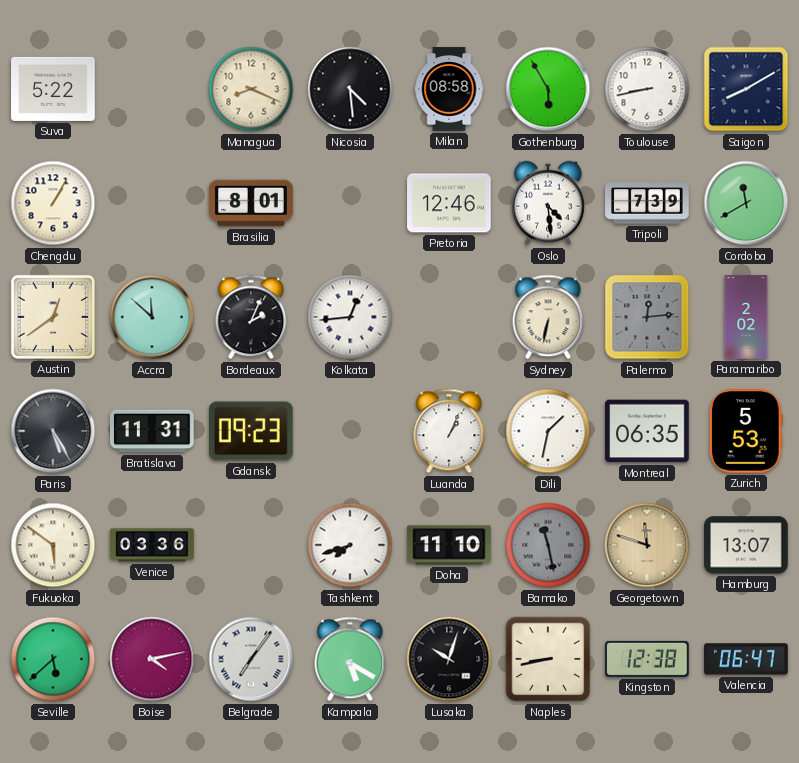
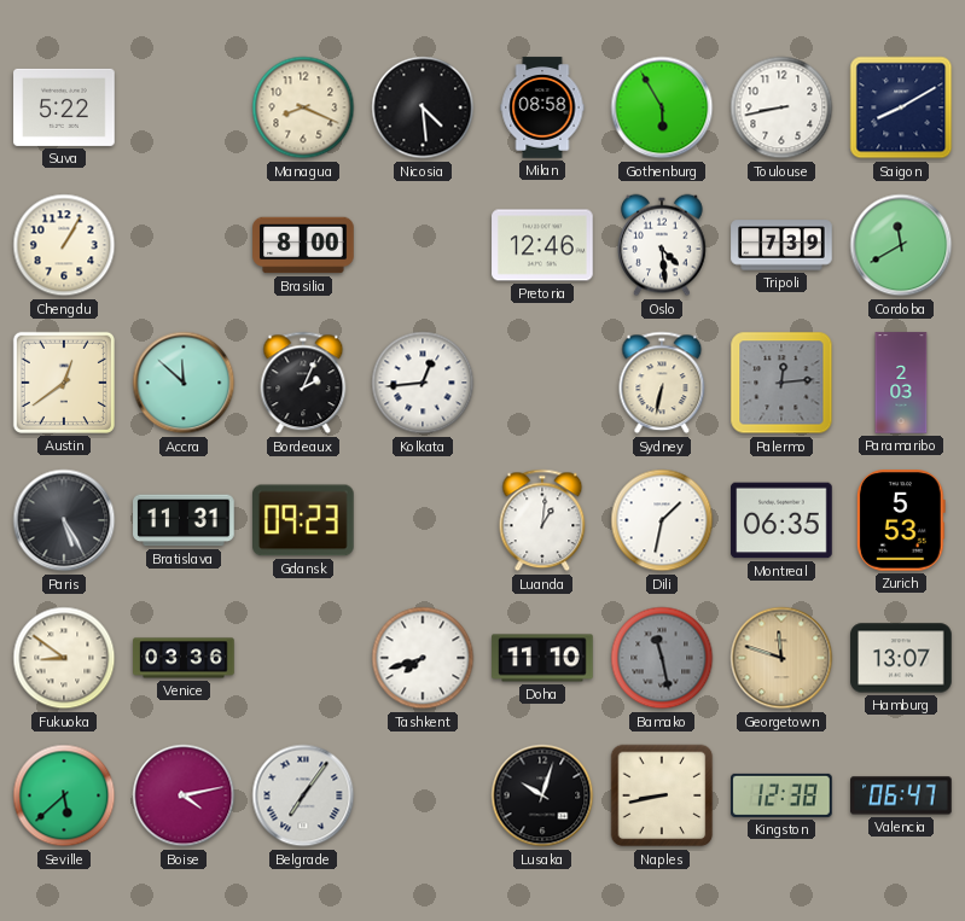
Brasilia: 8:01 -> 8:00 (303, 245)
Paramaribo: 2:02 -> 2:03 (901, 383)
Luanda: 1:04 -> 1:01 (542, 520)
Fukuoka: 5:51 -> 8:51 (64, 658)
Kampala: 5:20 -> none (350, 659)
